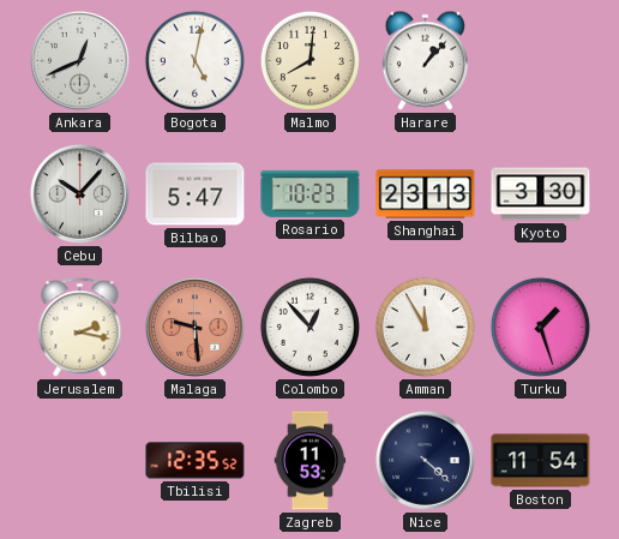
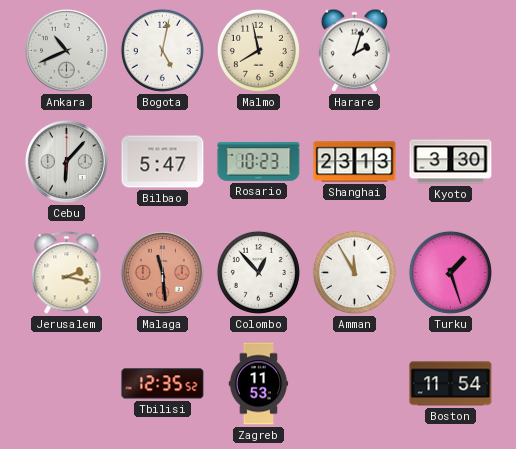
Ankara: 12:41 -> 10:41 (66, 50)
Malmo: 8:01 -> 7:58 (258, 50)
Harare: 1:07 -> 2:03 (354, 50)
Cebu: 10:07 -> 6:07 (66, 161)
Malaga: 9:29 -> 11:29 (162, 272)
Nice: 4:22 -> none (425, 460)
